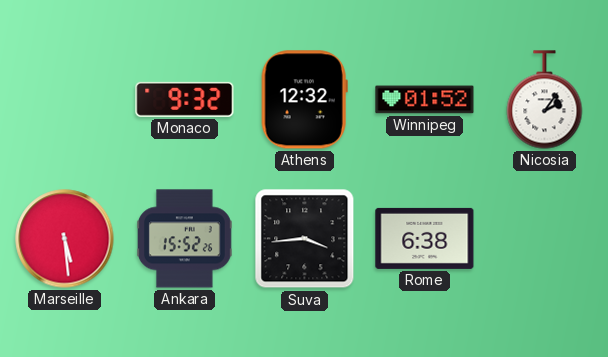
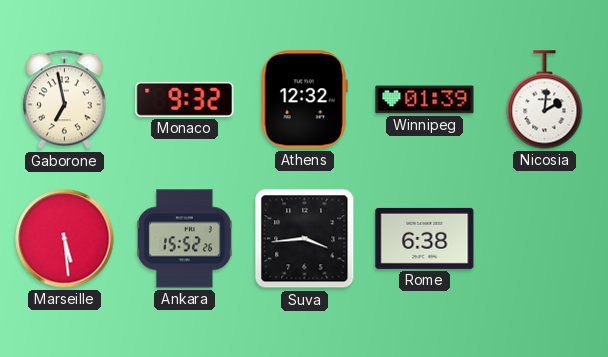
Gaborone: none -> 6:58 (64, 100)
Winnipeg: 01:52 -> 01:39 (425, 100)
Nicosia: 2:06 -> 2:01 (545, 100)
